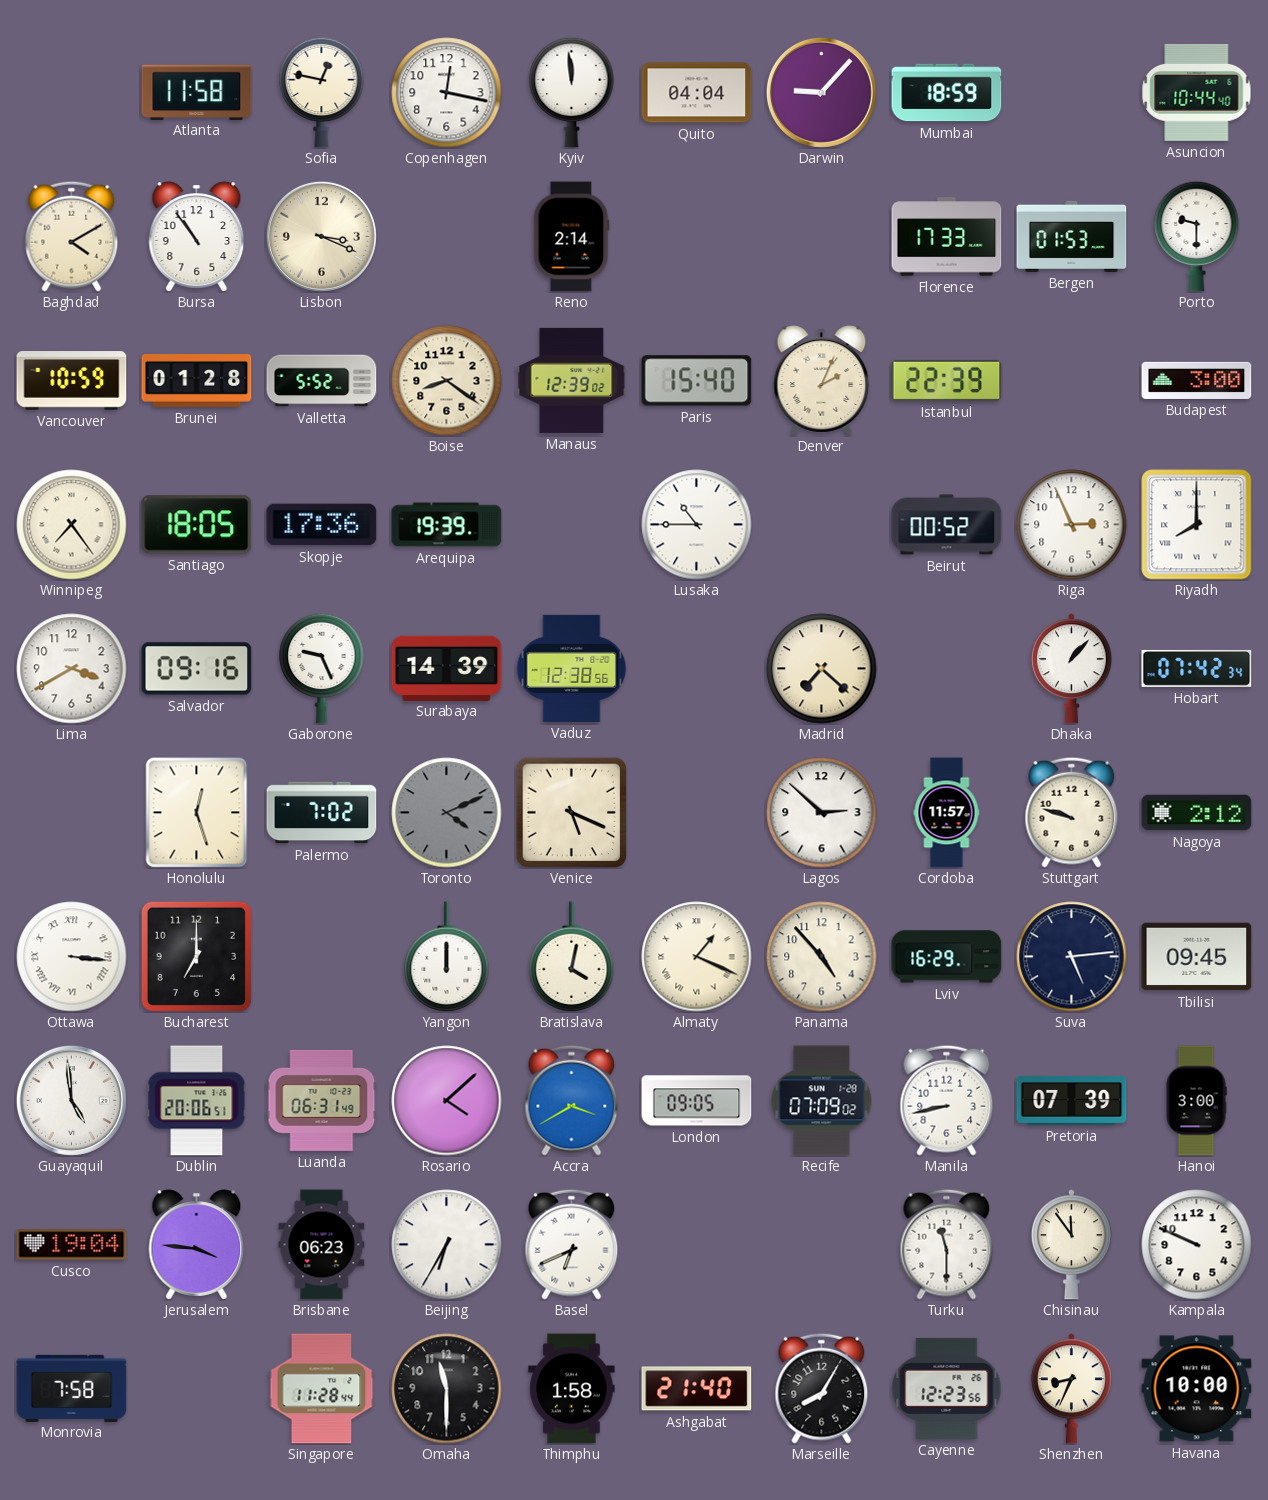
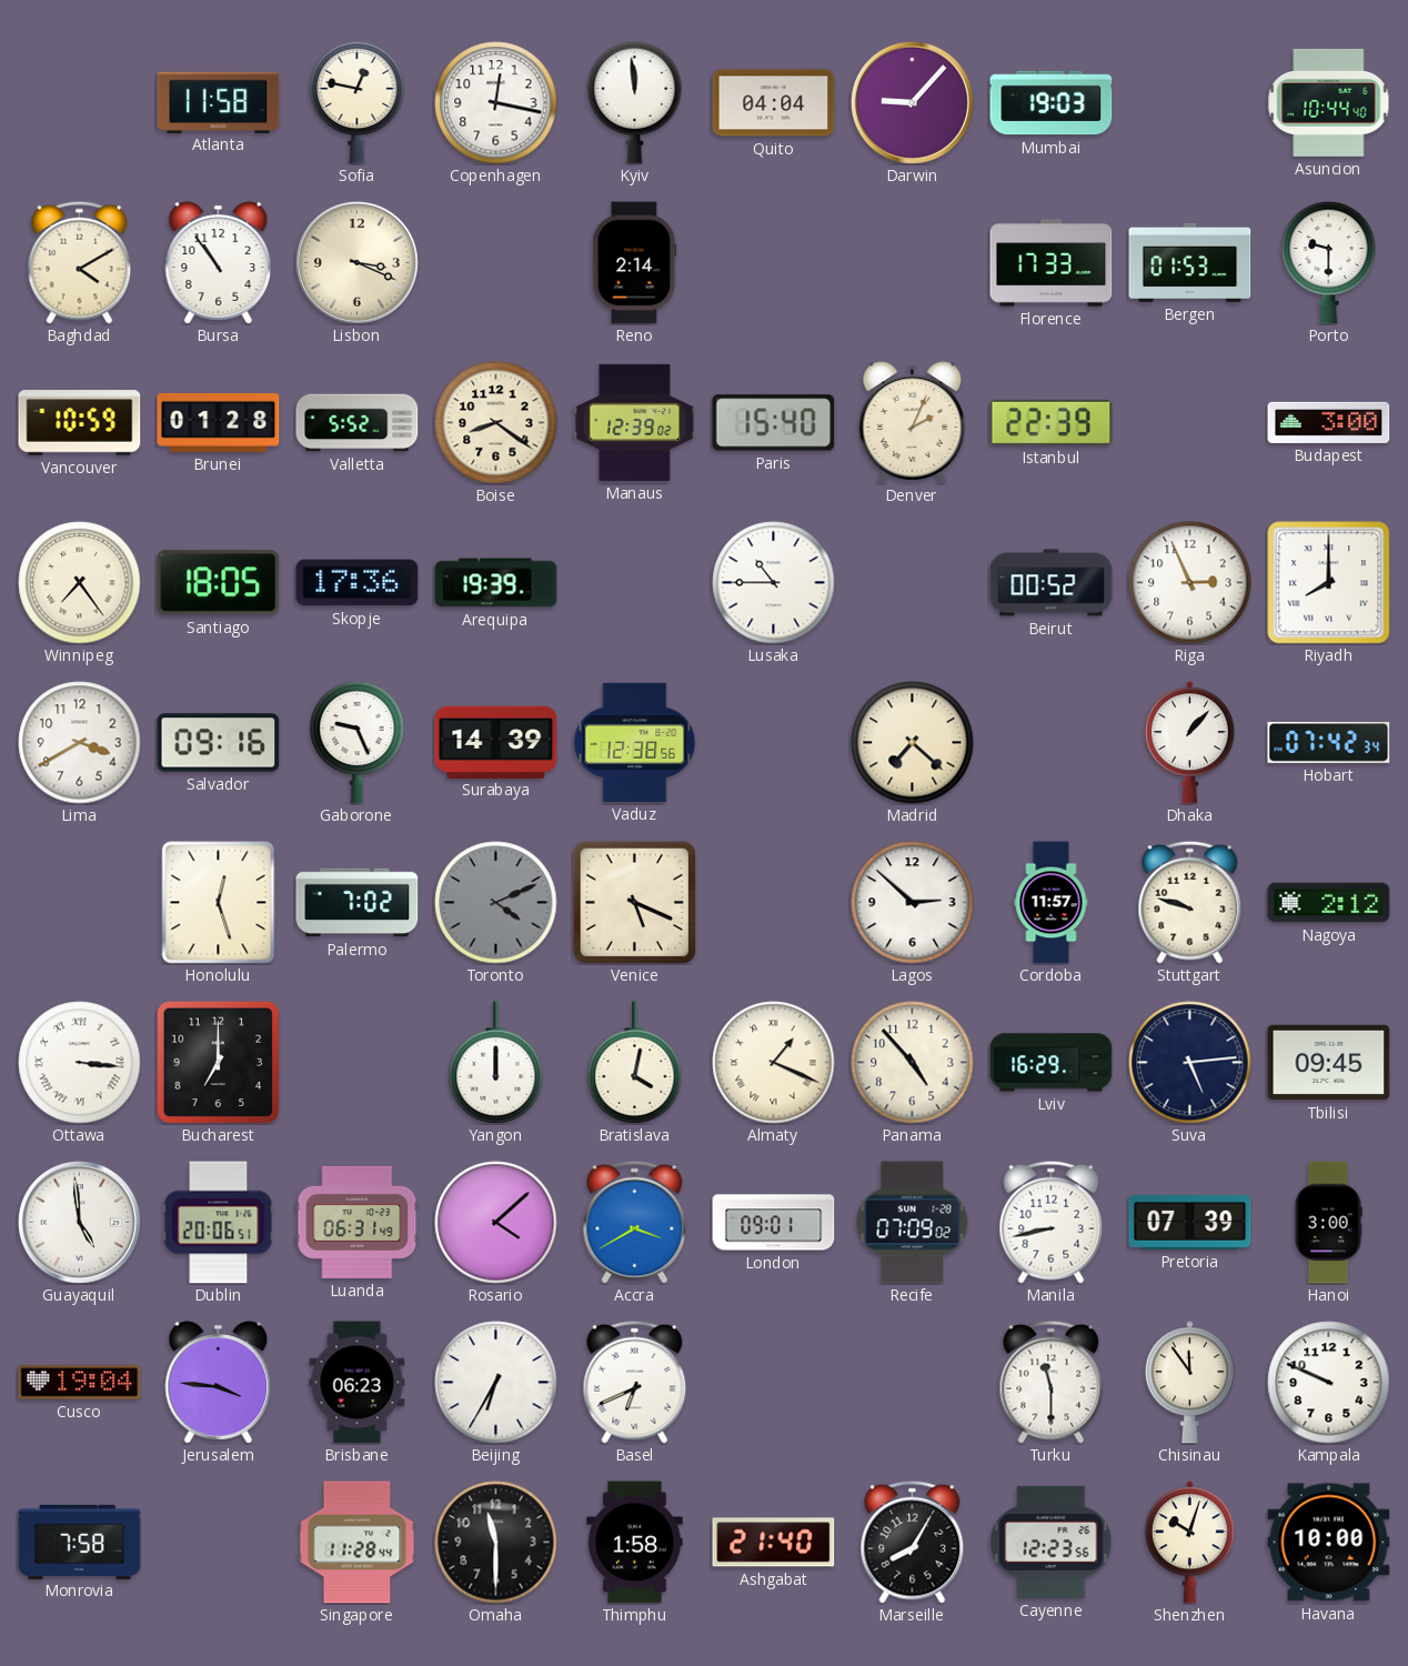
Mumbai: 18:59 -> 19:03 (1052, 103)
London: 09:05 -> 09:01 (774, 1223)
Shenzhen: 8:34 -> 10:03 (1189, 1543)
